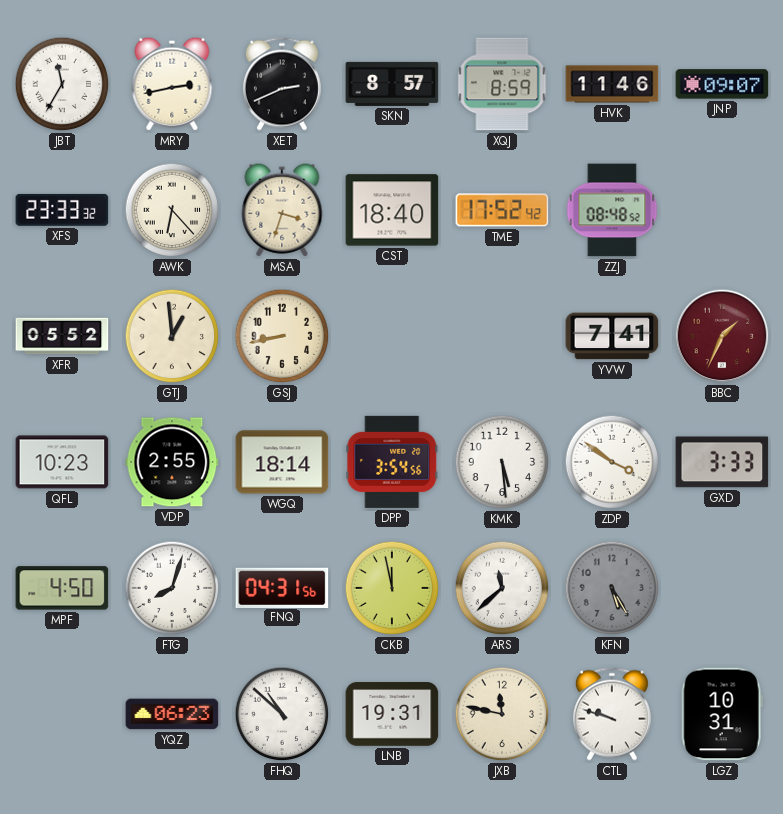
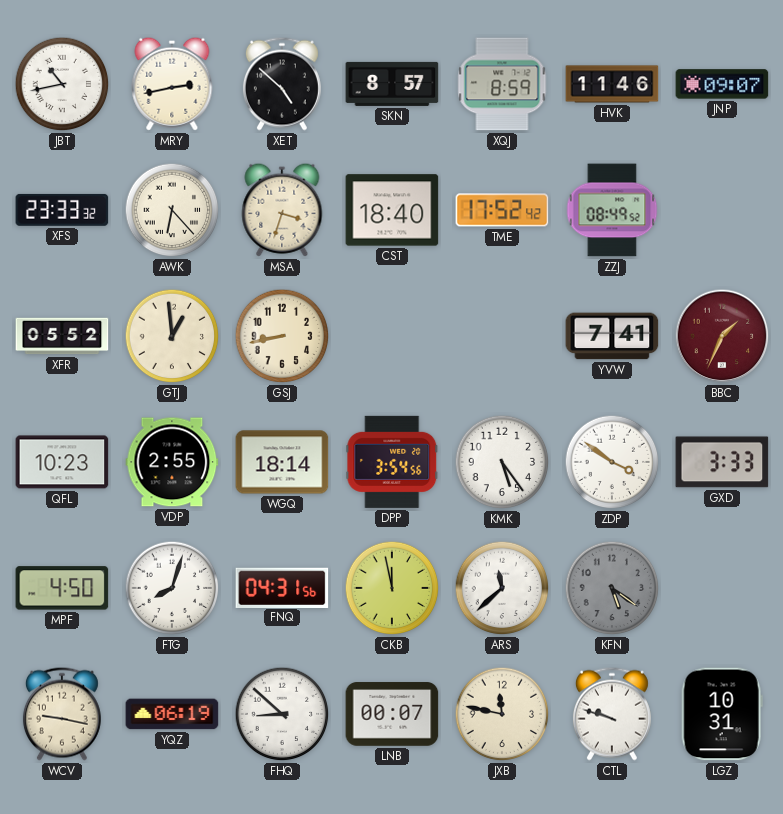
JBT: 11:35 -> 10:43 (62, 84)
XET: 2:41 -> 4:52 (282, 84)
ZZJ: 08:48 -> 08:49 (612, 210)
KMK: 5:29 -> 5:24 (502, 462)
KFN: 5:25 -> 5:21 (612, 588)
WCV: none -> 9:17 (62, 714)
YQZ: 06:23 -> 06:19 (172, 714)
FHQ: 10:52 -> 8:52 (282, 714)
LNB: 19:31 -> 00:07 (392, 714)
